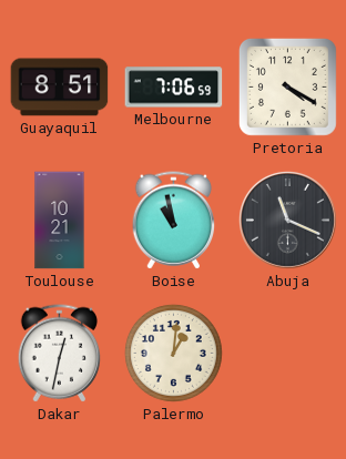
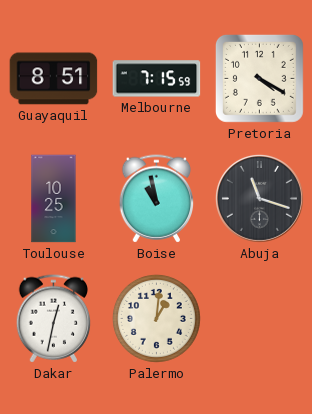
Melbourne: 7:06 -> 7:15 (157, 79)
Toulouse: 10:21 -> 10:25 (54, 199)
Abuja: 11:19 -> 11:18 (259, 198)
